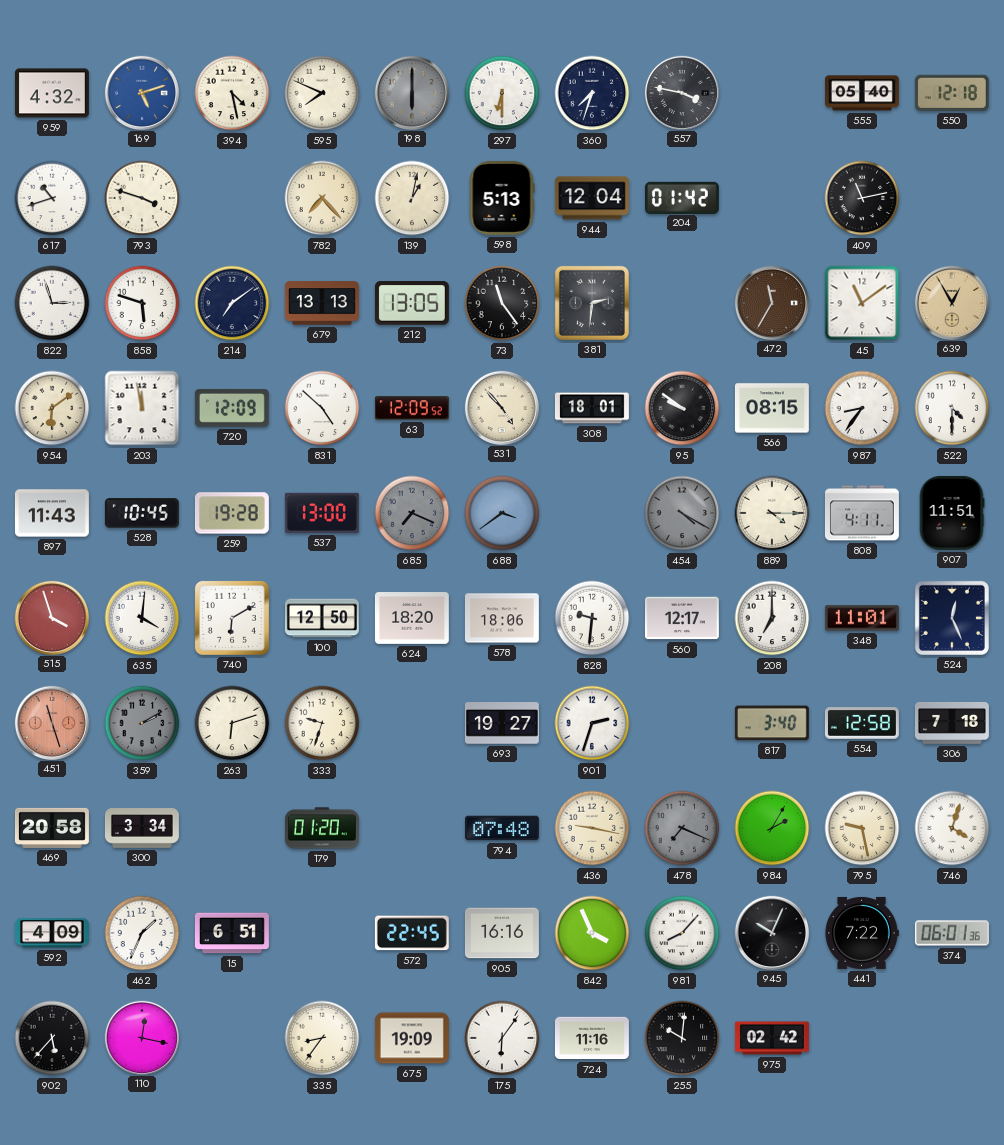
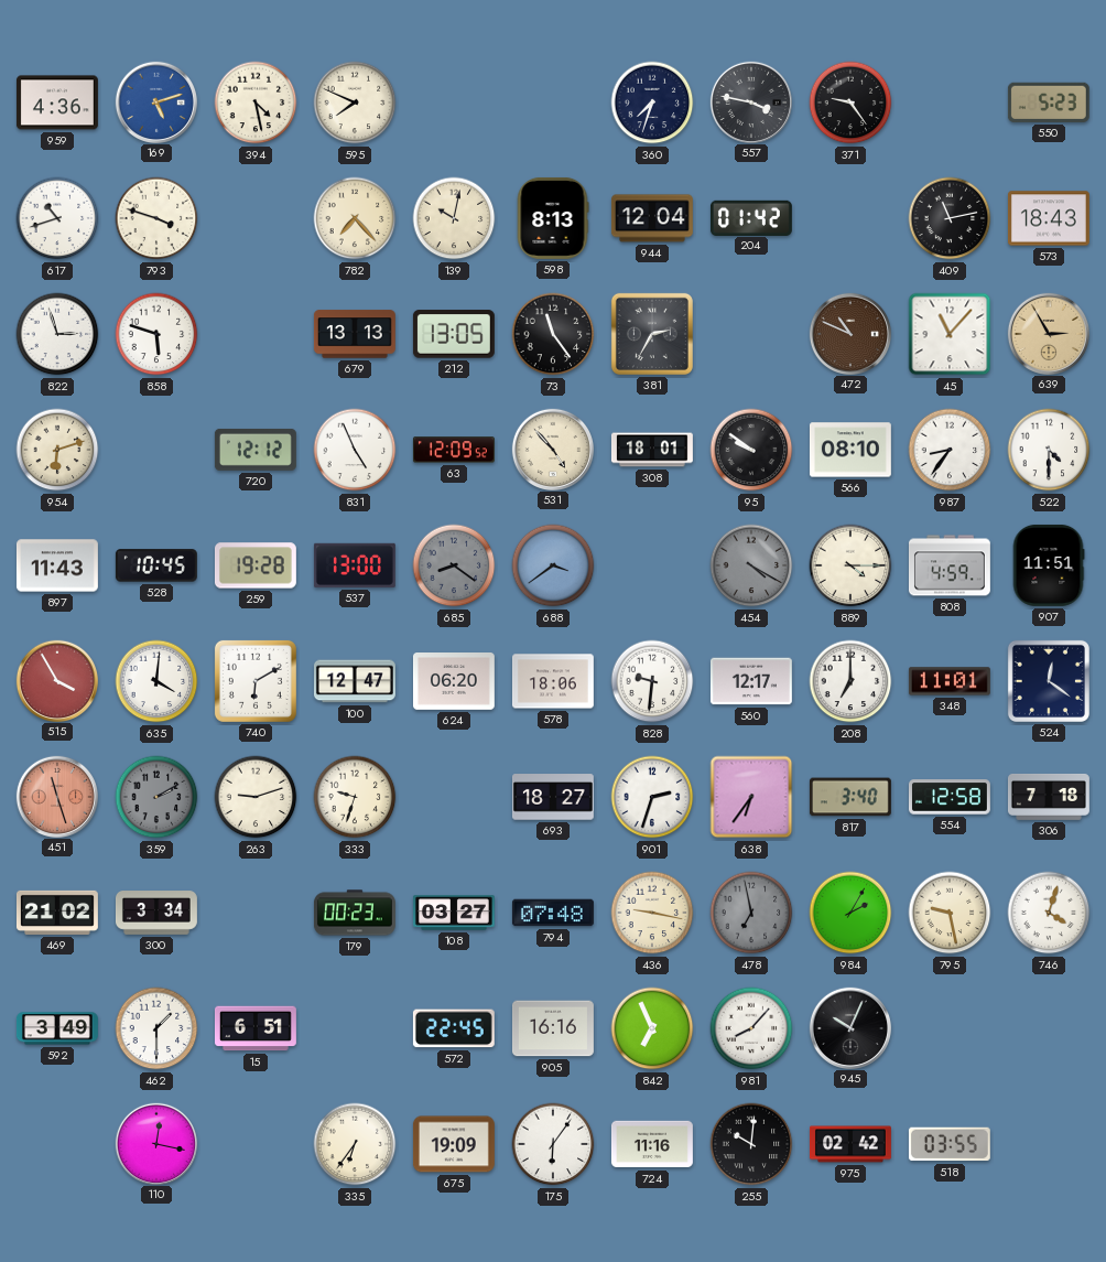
959: 4:32 -> 4:36 (57, 103)
198: 6:00 -> none (411, 92)
297: 6:30 -> none (502, 93)
371: none -> 9:24 (850, 103)
555: 05:40 -> none (862, 93)
550: 12:18 -> 5:23 (1049, 103)
139: 1:02 -> 10:02 (454, 218)
598: 5:13 -> 8:13 (553, 218)
573: none -> 18:43 (1049, 218)
214: 7:09 -> none (232, 303)
381: 2:31 -> 2:35 (652, 334)
472: 11:35 -> 10:49 (849, 333)
45: 11:09 -> 11:07 (950, 334)
639: 12:55 -> 2:55 (1048, 333)
954: 6:09 -> 6:12 (57, 450)
203: 11:58 -> none (142, 408)
720: 12:09 -> 12:12 (256, 450)
831: 4:52 -> 4:56 (355, 450)
566: 08:15 -> 08:10 (850, 450)
685: 7:19 -> 8:21 (454, 565)
808: 4:11 -> 4:59 (950, 565)
515: 3:57 -> 3:55 (56, 680)
100: 12:50 -> 12:47 (355, 681)
624: 18:20 -> 06:20 (454, 682)
524: 12:26 -> 12:21 (1049, 681)
263: 6:12 -> 9:12 (256, 797)
693: 19:27 -> 18:27 (553, 797)
638: none -> 6:36 (751, 797)
469: 20:58 -> 21:02 (57, 913)
179: 01:20 -> 00:23 (355, 913)
108: none -> 03:27 (454, 913)
478: 7:19 -> 6:58 (751, 913)
592: 4:09 -> 3:49 (57, 1028)
462: 1:34 -> 1:30 (156, 1028)
842: 3:56 -> 6:56 (652, 1028)
441: 7:22 -> none (862, 933)
374: 06:01 -> none (952, 933)
902: 5:37 -> none (52, 1038)
335: 8:36 -> 6:36 (355, 1144)
518: none -> 03:55 (950, 1144)
